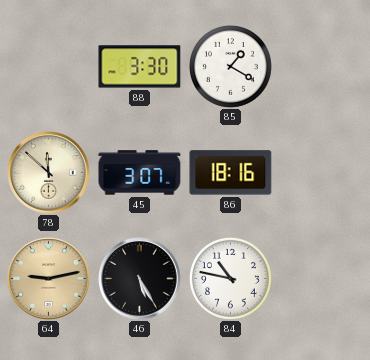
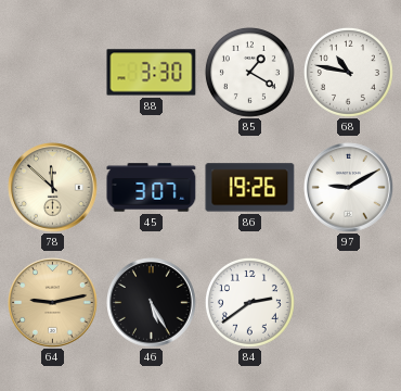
68: none -> 10:47 (348, 72)
86: 18:16 -> 19:26 (250, 188)
97: none -> 9:10 (349, 188)
84: 10:47 -> 2:39 (249, 302)
